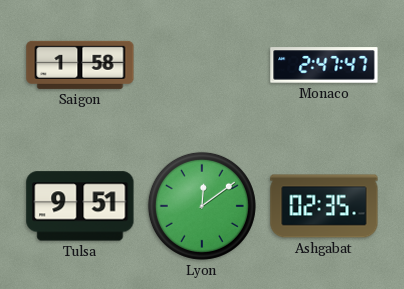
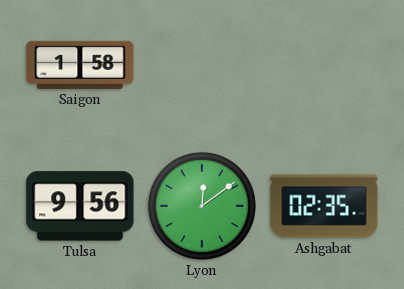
Monaco: 2:47 -> none (324, 65)
Tulsa: 9:51 -> 9:56 (80, 206)
